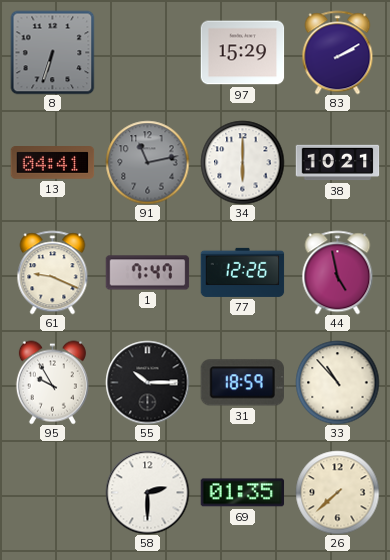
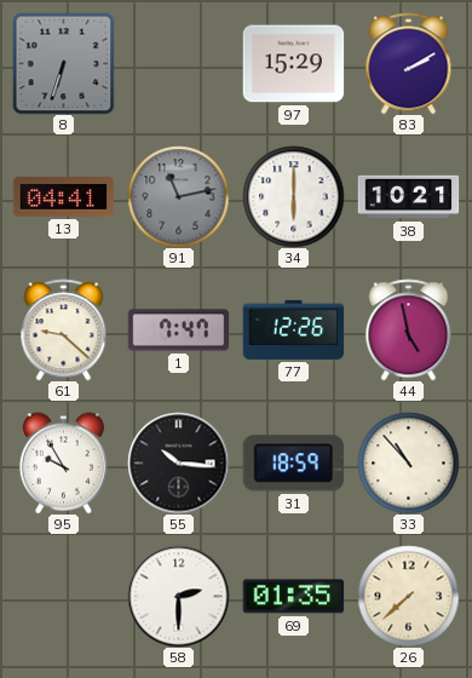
61: 9:19 -> 9:22 (64, 329)
55: 10:15 -> 10:16 (178, 462)
